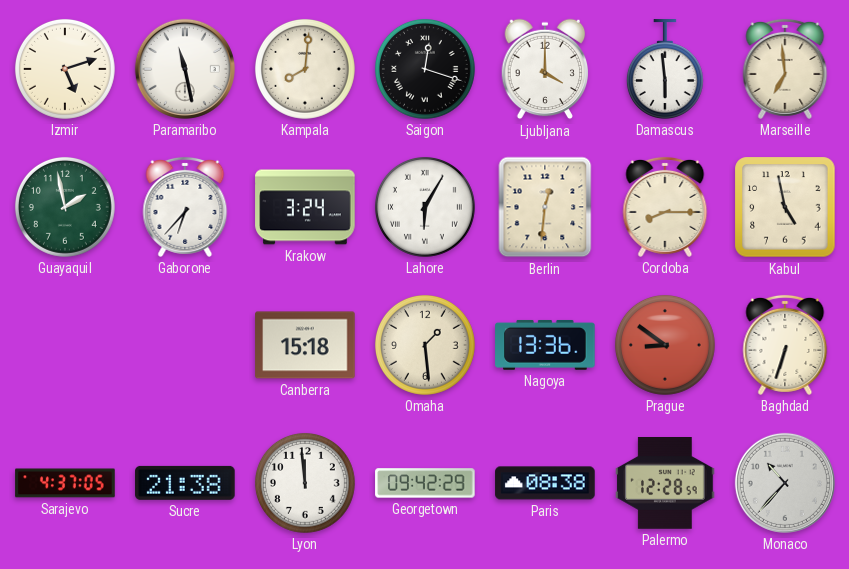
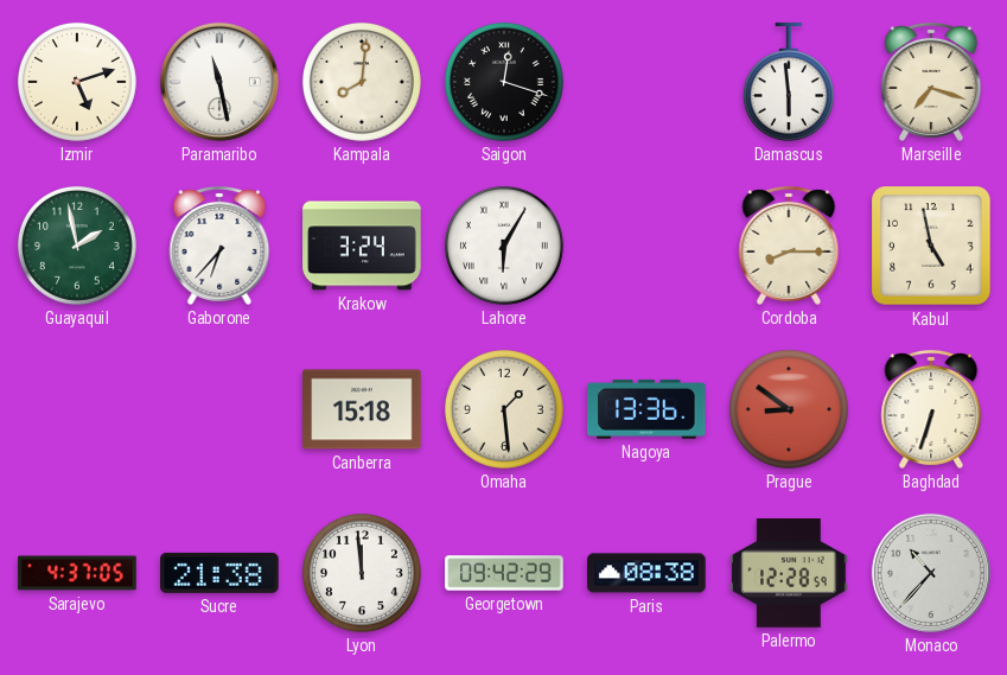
Ljubljana: 4:00 -> none (545, 69)
Marseille: 6:59 -> 7:18 (931, 82)
Berlin: 12:31 -> none (545, 207)
